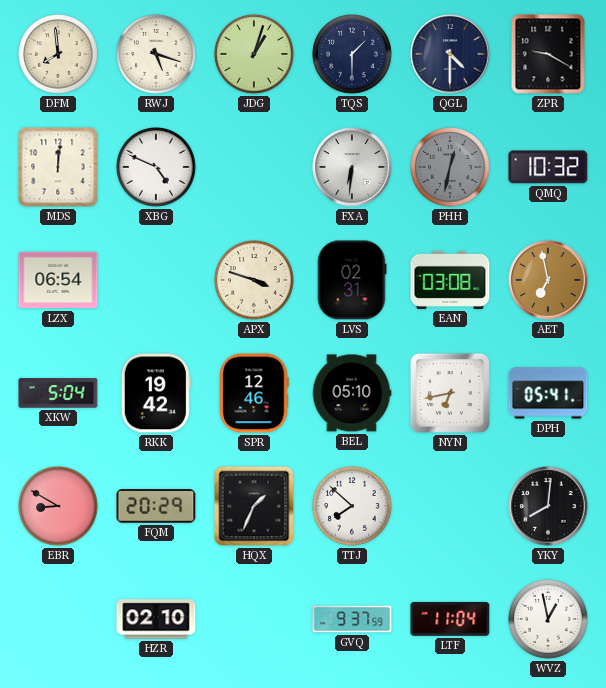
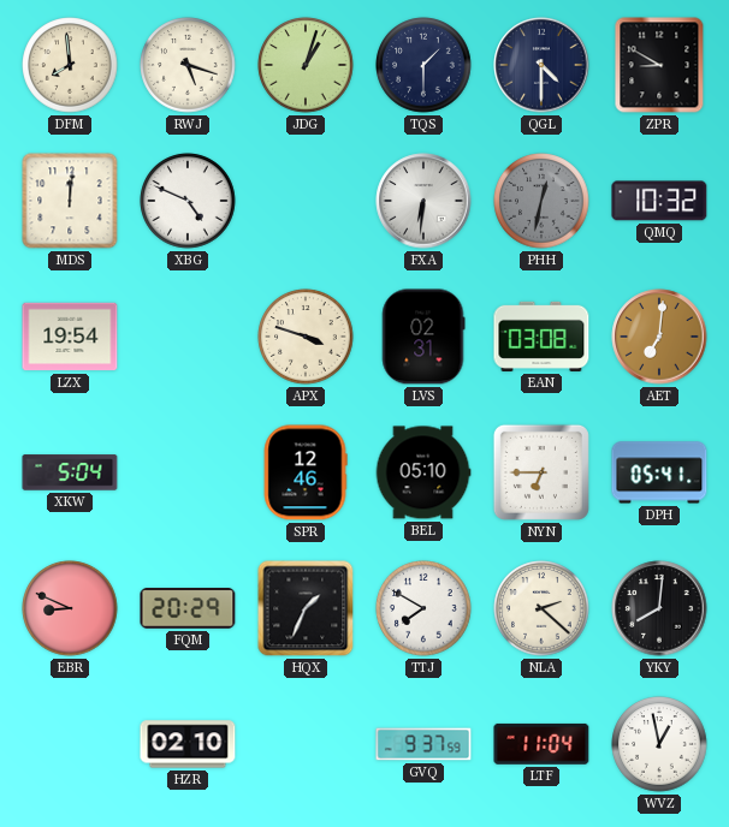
ZPR: 9:20 -> 8:50 (659, 65)
LZX: 06:54 -> 19:54 (70, 337)
AET: 6:58 -> 7:01 (659, 337)
RKK: 19:42 -> none (156, 393)
NYN: 6:43 -> 6:45 (541, 472)
EBR: 8:50 -> 8:49 (70, 608)
TTJ: 7:52 -> 7:50 (423, 608)
NLA: none -> 2:22 (541, 608)
